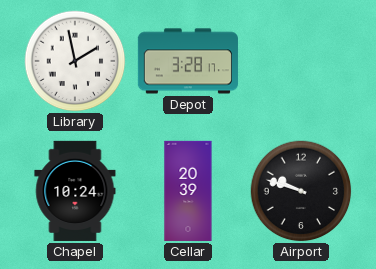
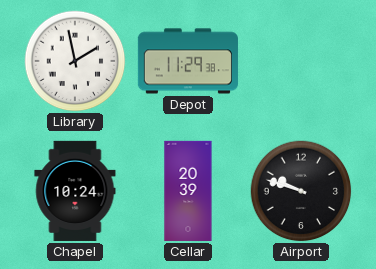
Depot: 3:28 -> 11:29 (188, 61)
